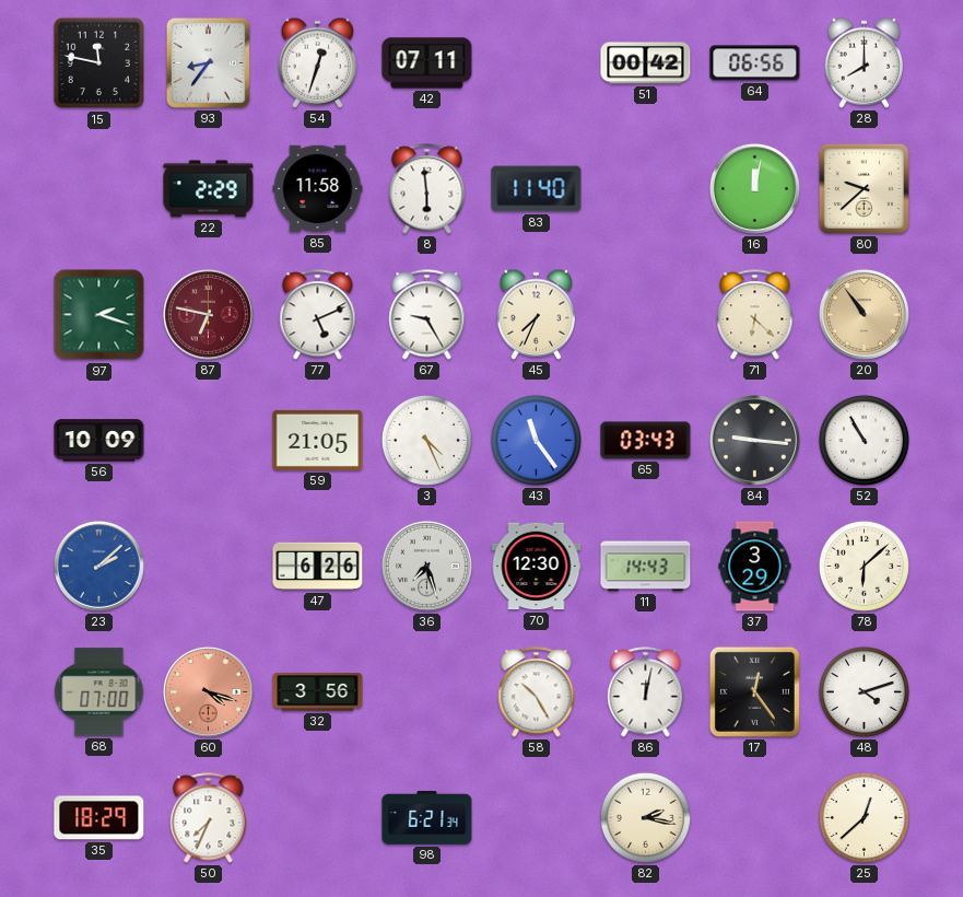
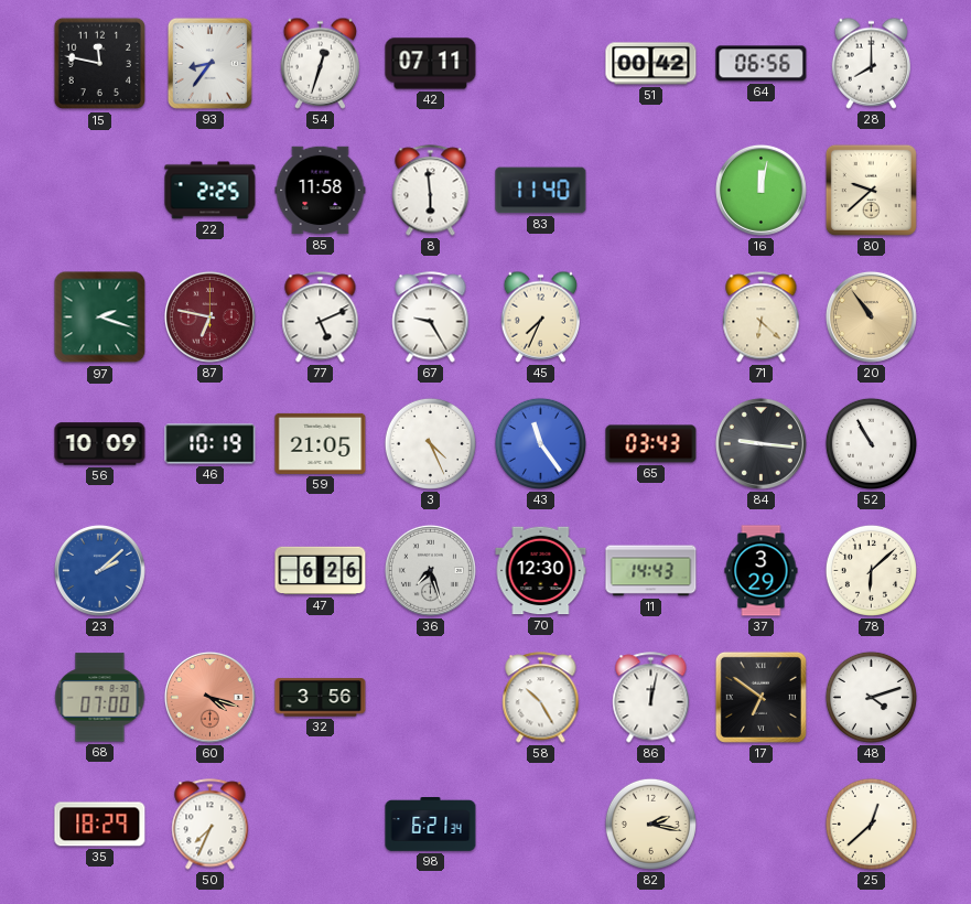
22: 2:29 -> 2:25 (211, 191)
46: none -> 10:19 (211, 444)
17: 12:24 -> 6:51 (760, 697)
